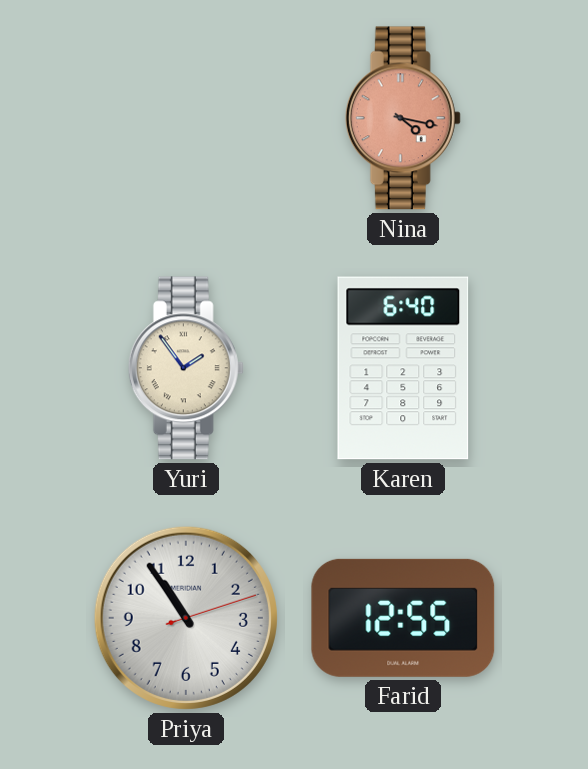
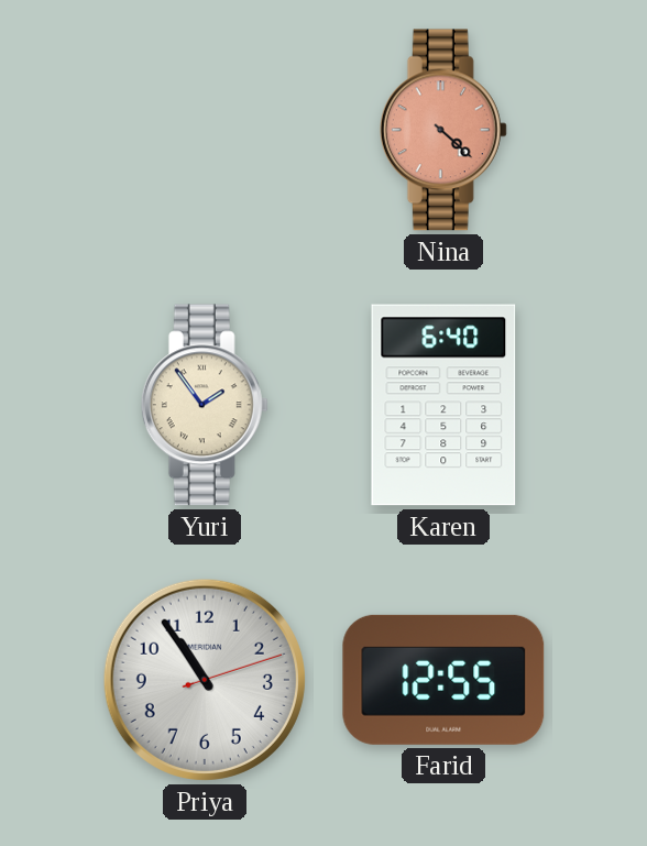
Nina: 4:17 -> 4:22 (443, 130)
